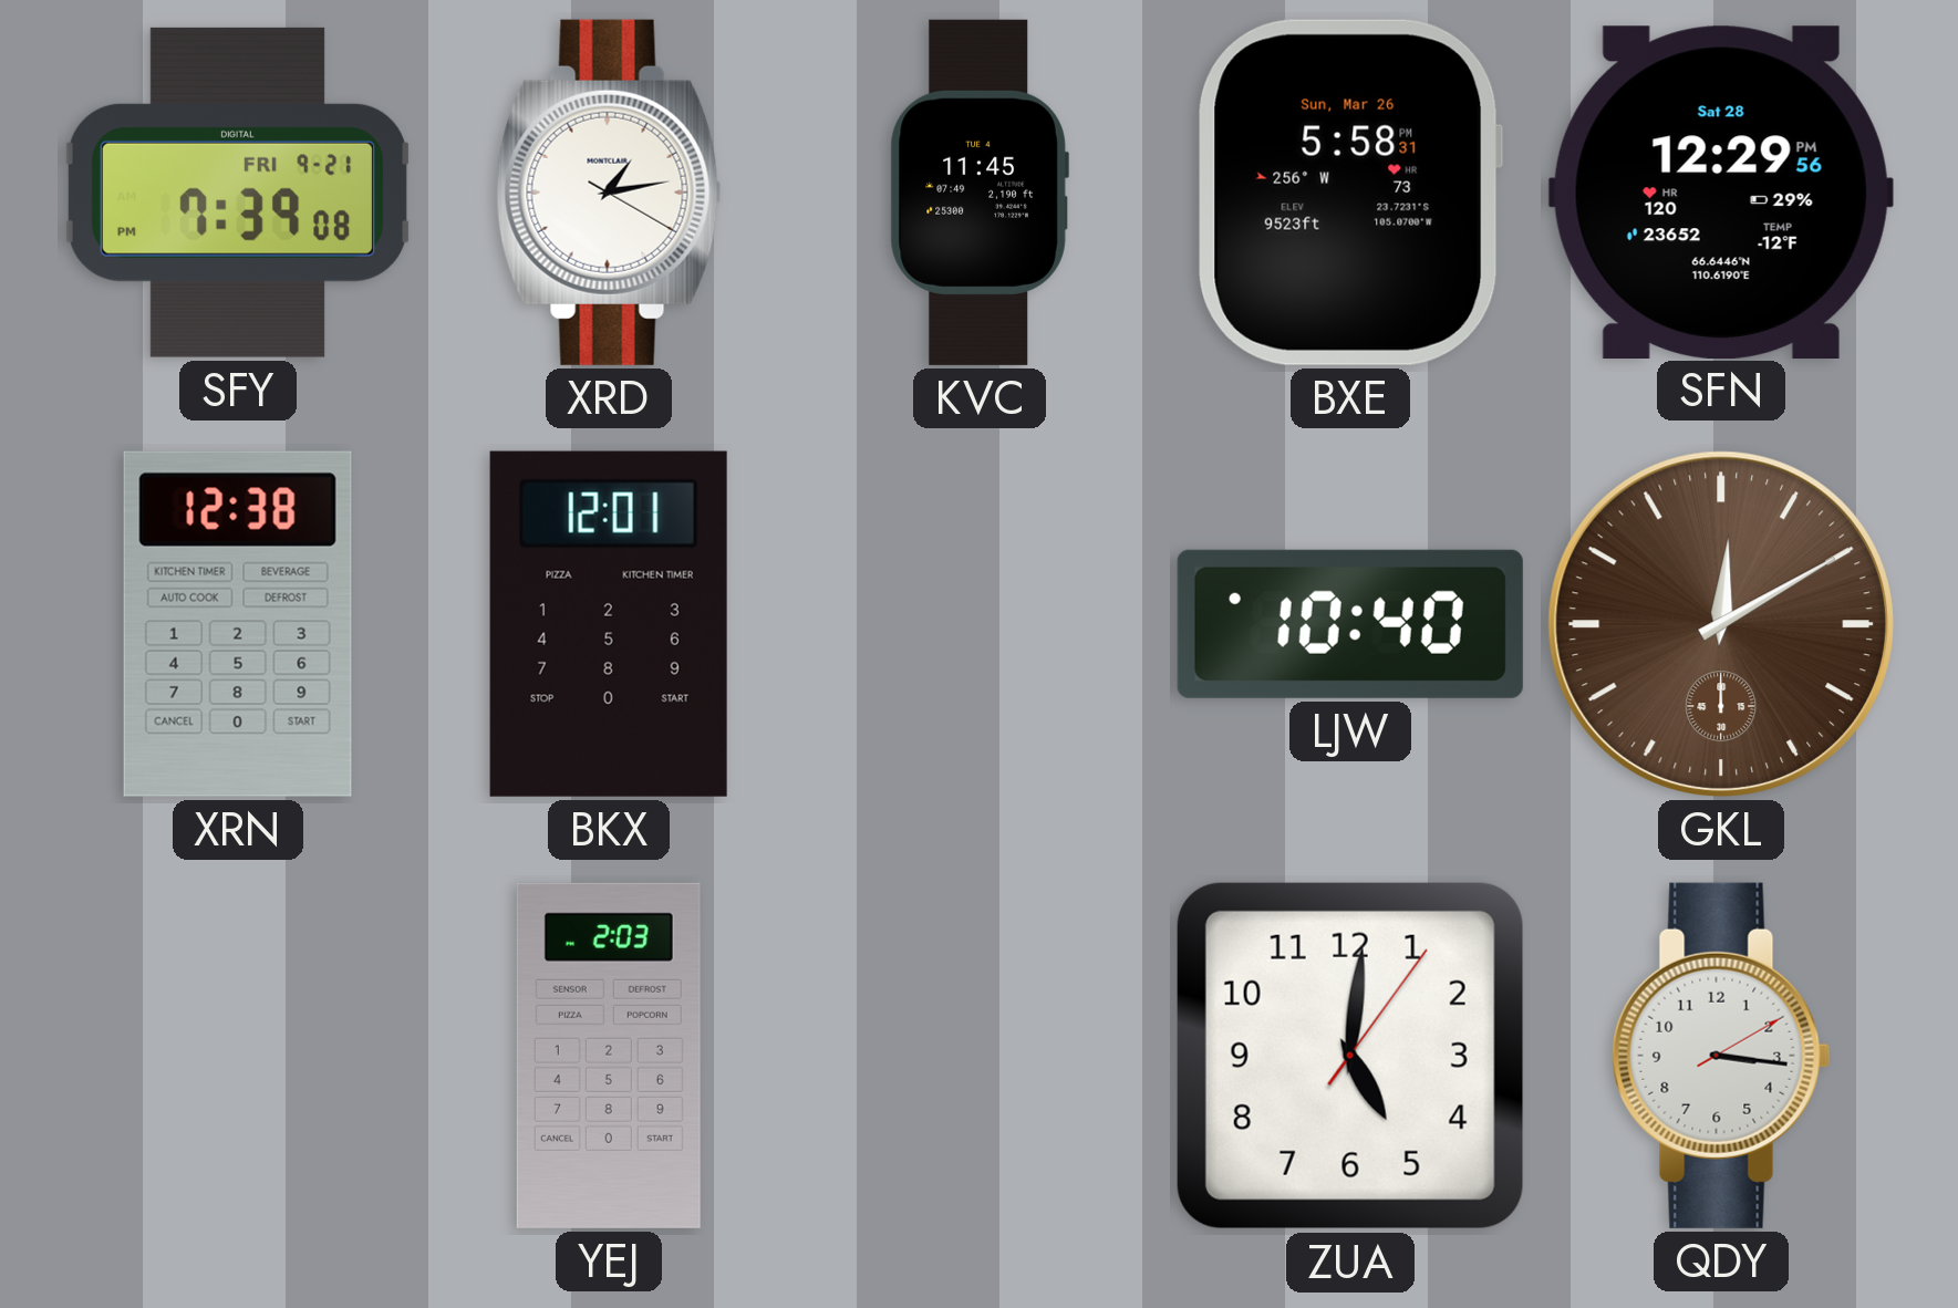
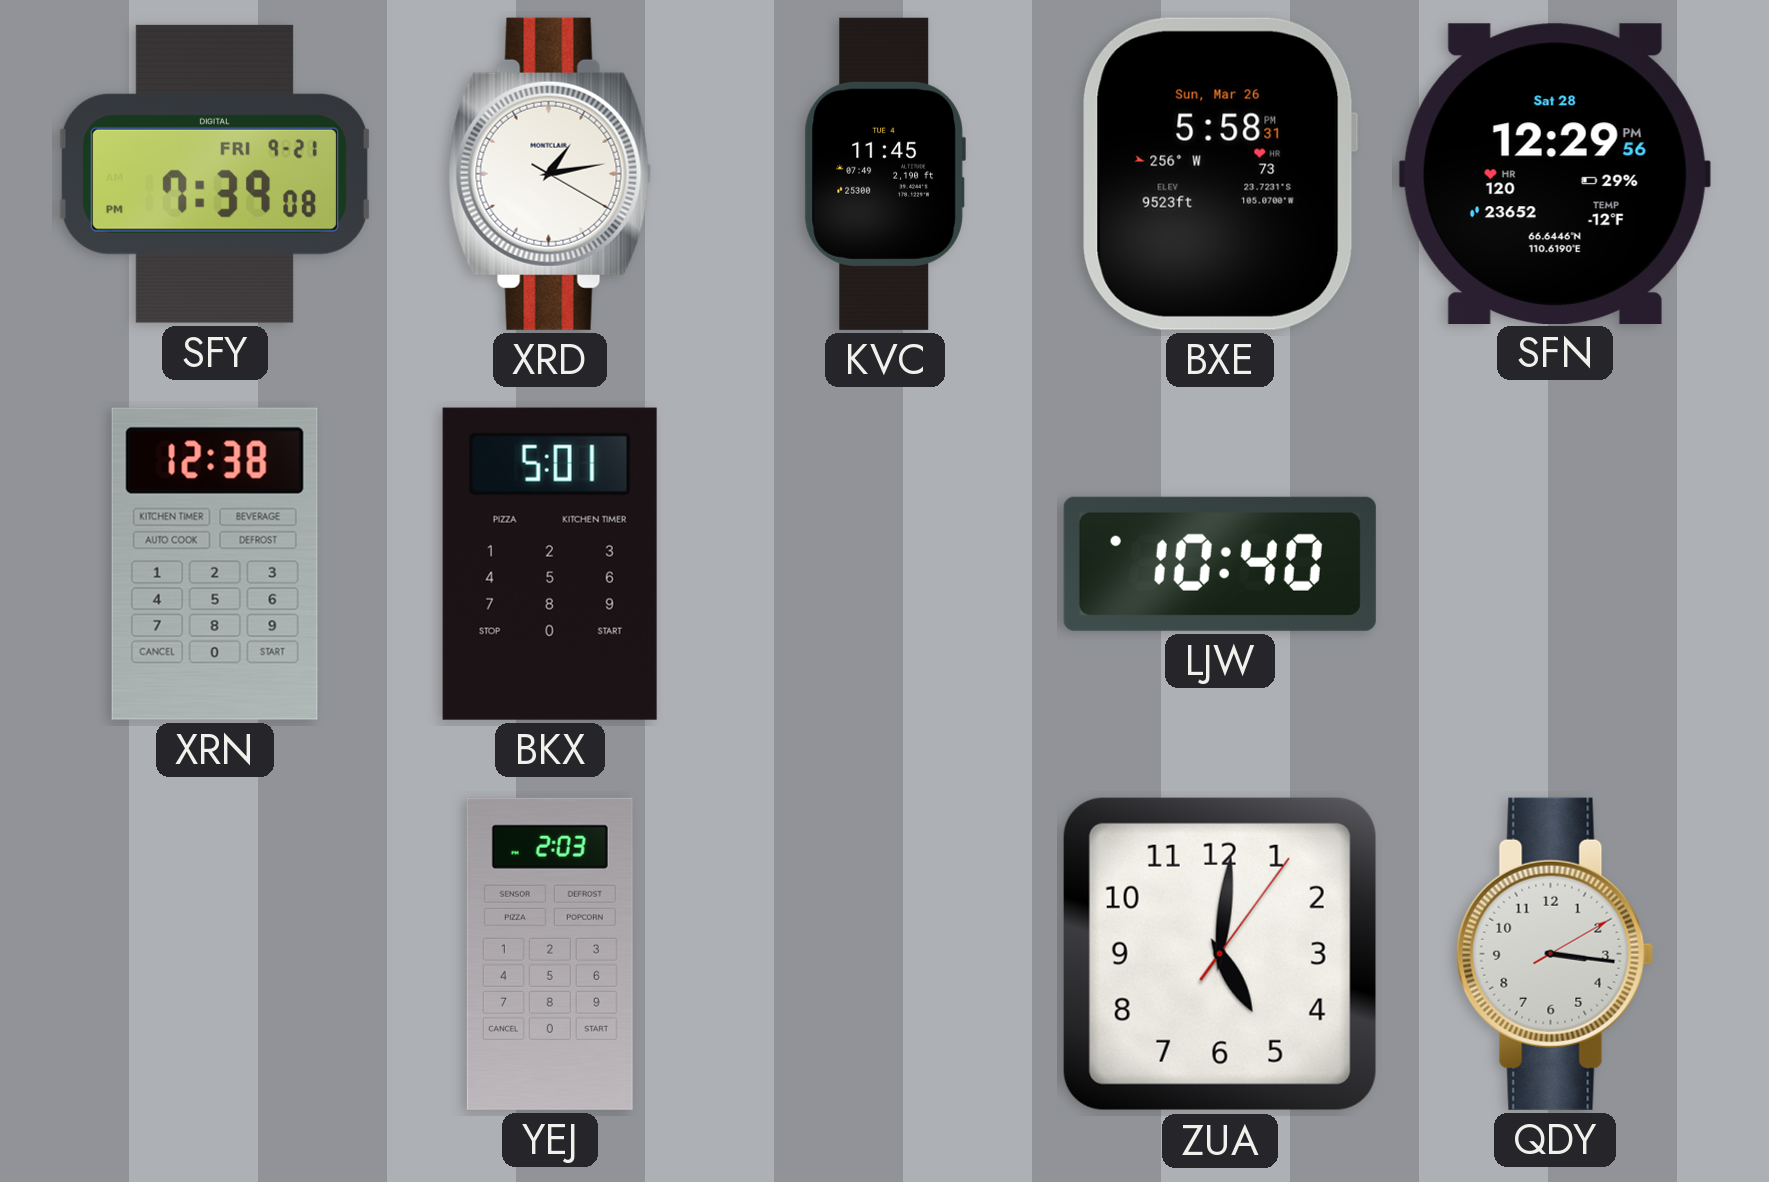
BKX: 12:01 -> 5:01 (550, 564)
GKL: 12:10 -> none (1721, 624)
